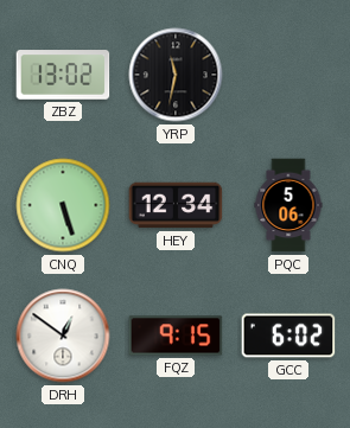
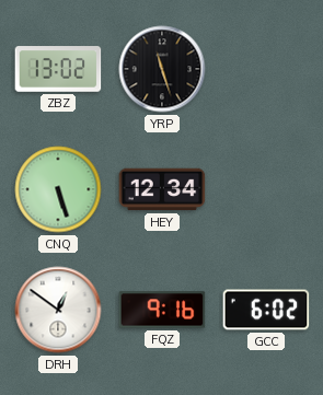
YRP: 11:32 -> 11:27 (162, 69)
PQC: 5:06 -> none (288, 205)
FQZ: 9:15 -> 9:16 (162, 310)
